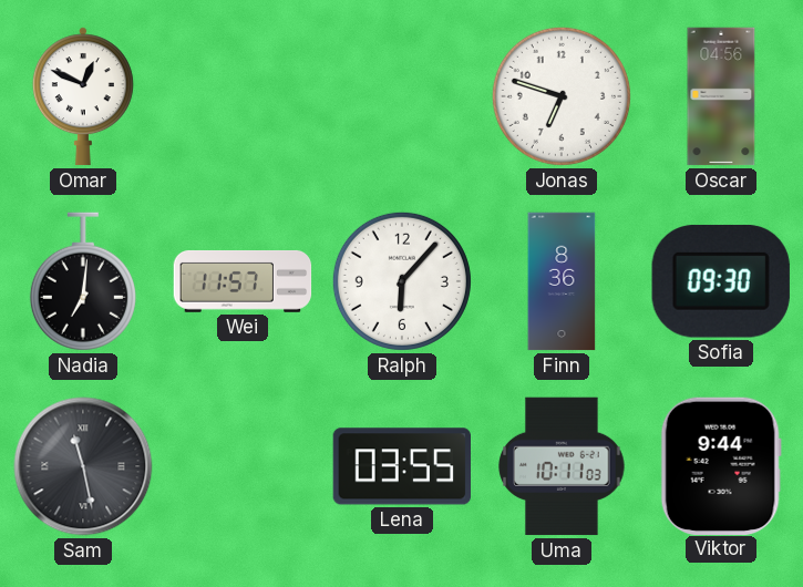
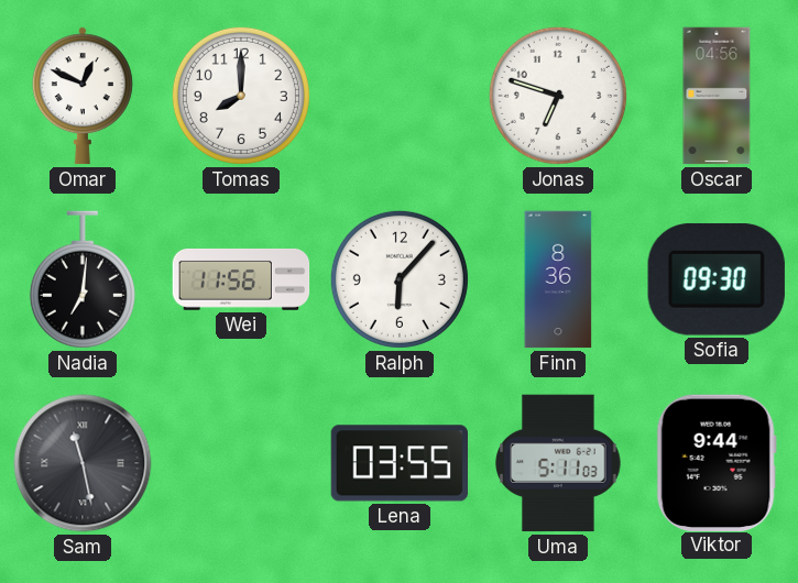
Tomas: none -> 8:00 (241, 96)
Wei: 11:57 -> 11:56 (241, 279)
Uma: 10:11 -> 5:11 (558, 463)
